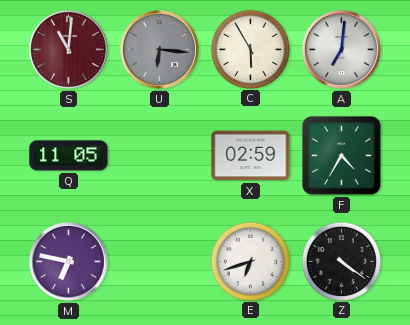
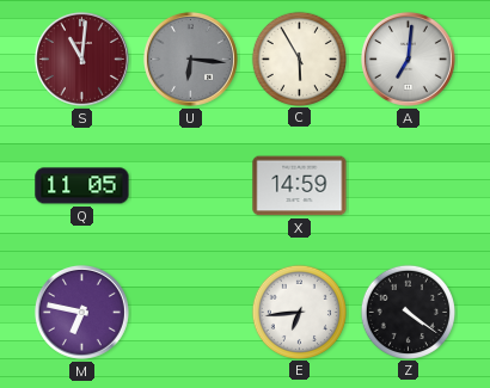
X: 02:59 -> 14:59 (300, 186)
F: 4:35 -> none (342, 156)
E: 6:42 -> 6:44 (299, 312)
